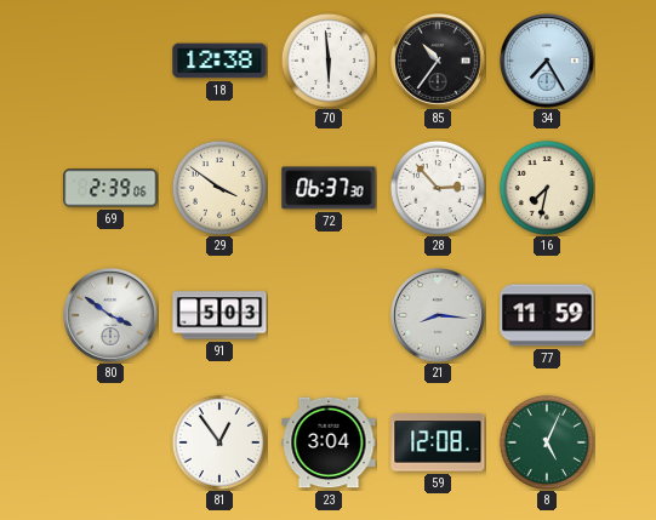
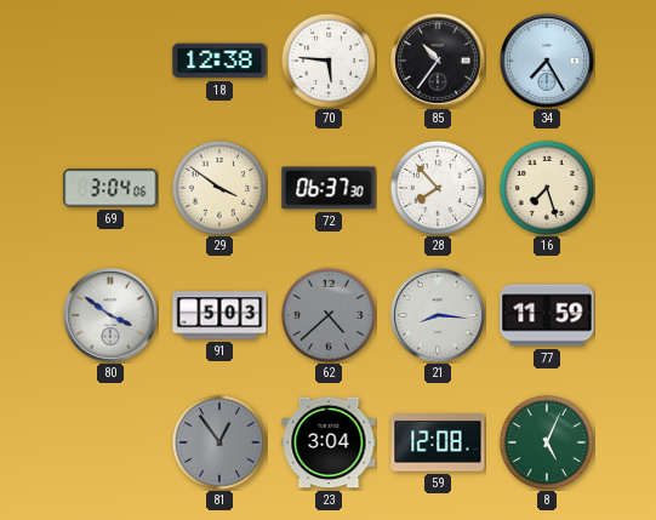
70: 5:59 -> 5:46 (329, 61)
69: 2:39 -> 3:04 (110, 188)
28: 2:53 -> 7:53 (438, 188)
16: 7:32 -> 7:27 (547, 188)
62: none -> 4:38 (329, 315)
81 dial: white -> grey (219, 442)
